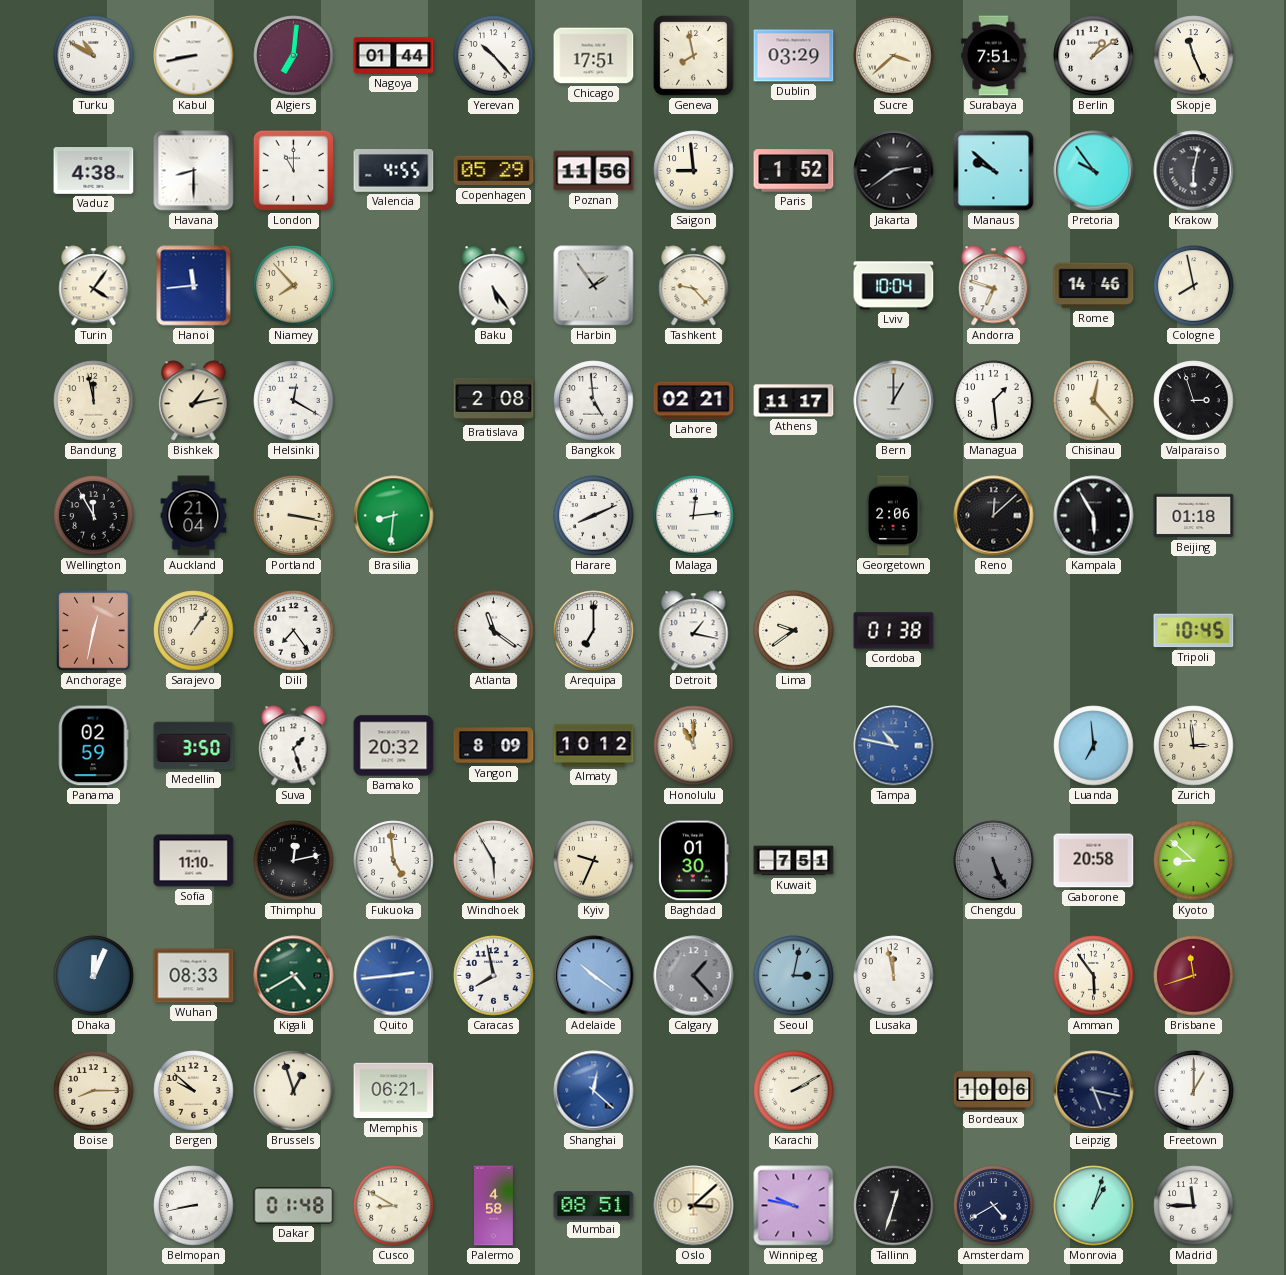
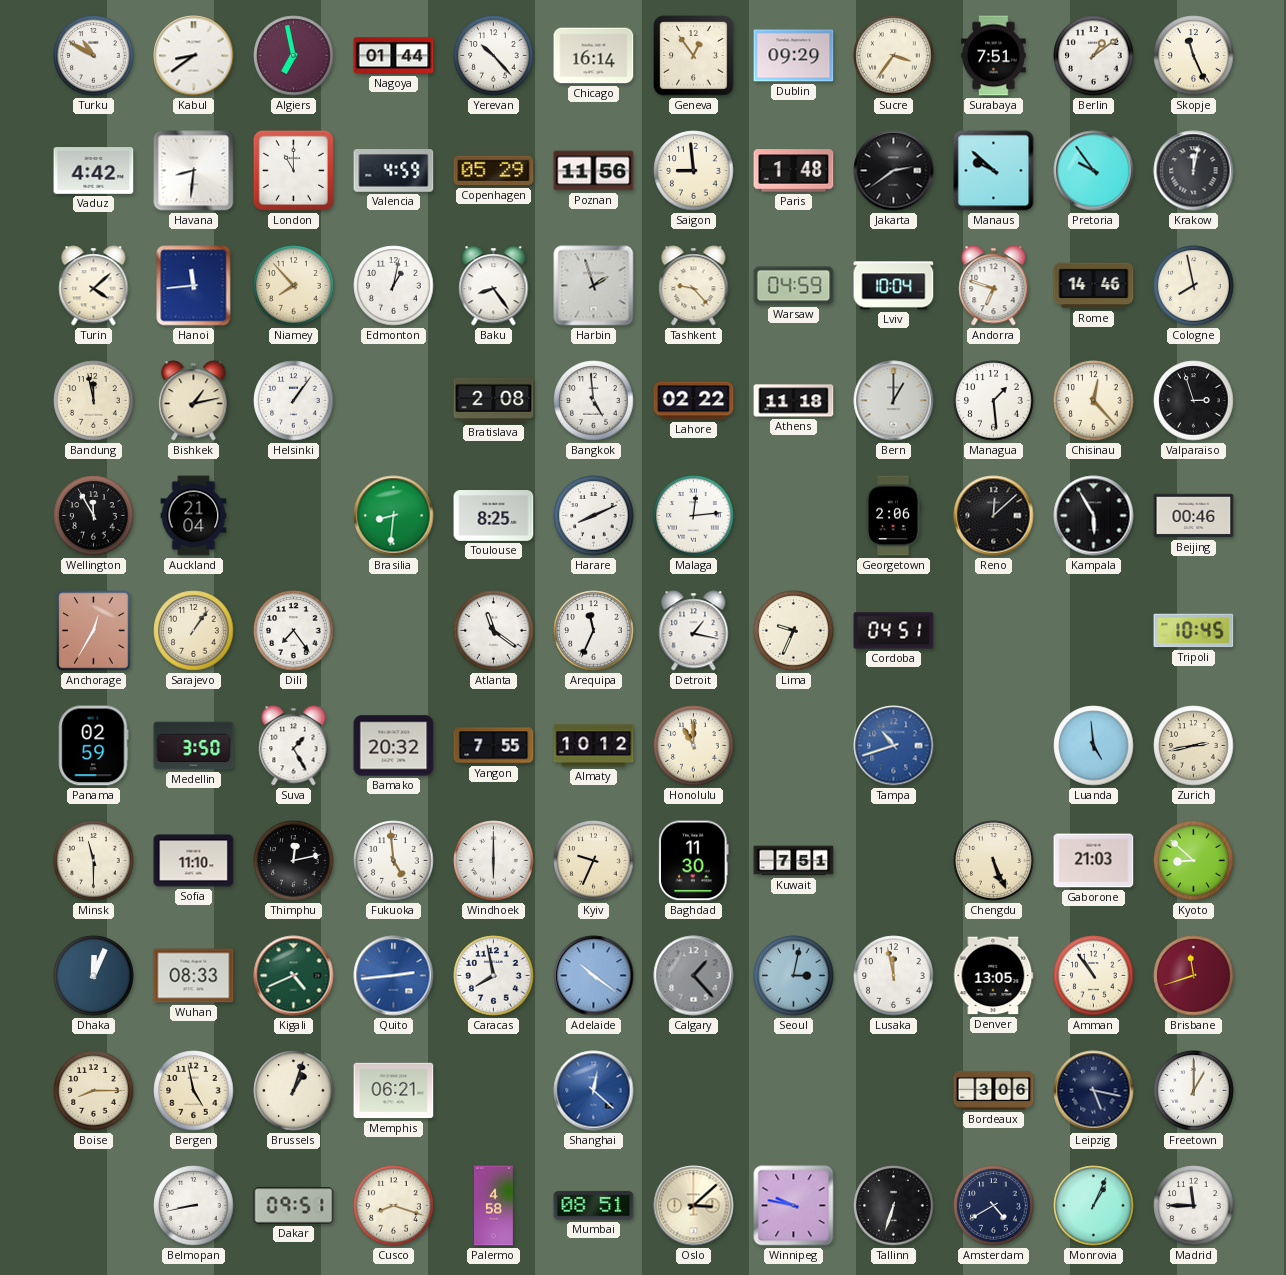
Kabul: 8:43 -> 8:39 (194, 56)
Algiers: 7:01 -> 6:58 (294, 56)
Chicago: 17:51 -> 16:14 (594, 56)
Geneva: 7:58 -> 12:54 (694, 56)
Dublin: 03:29 -> 09:29 (794, 56)
Sucre: 3:38 -> 3:36 (894, 56)
Vaduz: 4:38 -> 4:42 (94, 171)
Havana: 8:30 -> 8:31 (194, 171)
Valencia: 4:55 -> 4:59 (394, 171)
Paris: 1:52 -> 1:48 (794, 171)
Krakow: 6:02 -> 12:02 (1194, 171)
Turin: 4:06 -> 4:08 (94, 286)
Edmonton: none -> 1:02 (394, 286)
Baku: 5:24 -> 8:24 (494, 286)
Harbin: 1:54 -> 1:57 (594, 286)
Warsaw: none -> 04:59 (794, 286)
Helsinki: 12:20 -> 1:06 (294, 401)
Lahore: 02:21 -> 02:22 (694, 401)
Athens: 11:17 -> 11:18 (794, 401)
Portland: 3:17 -> none (294, 516)
Toulouse: none -> 8:25 (494, 516)
Beijing: 01:18 -> 00:46 (1194, 516)
Anchorage: 12:32 -> 12:35 (94, 631)
Arequipa: 7:00 -> 11:34 (594, 631)
Lima: 9:39 -> 9:34 (794, 631)
Cordoba: 01:38 -> 04:51 (894, 631)
Suva: 1:27 -> 1:25 (294, 746)
Yangon: 8:09 -> 7:55 (494, 746)
Tampa: 10:47 -> 10:42 (894, 746)
Luanda: 6:59 -> 4:59 (1094, 746)
Zurich: 2:59 -> 2:43 (1194, 746)
Minsk: none -> 11:30 (94, 861)
Windhoek: 5:55 -> 6:00 (494, 861)
Baghdad: 01:30 -> 11:30 (694, 861)
Chengdu dial: grey -> cream (994, 861)
Gaborone: 20:58 -> 21:03 (1094, 861)
Kigali: 4:40 -> 4:41 (294, 976)
Denver: none -> 13:05 (994, 976)
Amman: 5:54 -> 10:54 (1094, 976)
Bergen: 9:52 -> 4:58 (194, 1091)
Brussels: 12:57 -> 1:03 (294, 1091)
Karachi: 2:10 -> none (794, 1091)
Bordeaux: 10:06 -> 3:06 (994, 1090)
Dakar: 01:48 -> 09:51 (294, 1206)
Cusco: 8:50 -> 8:18 (394, 1206)
Tallinn: 12:33 -> 6:33 (894, 1206)
Monrovia: 1:03 -> 1:04 (1094, 1206)
